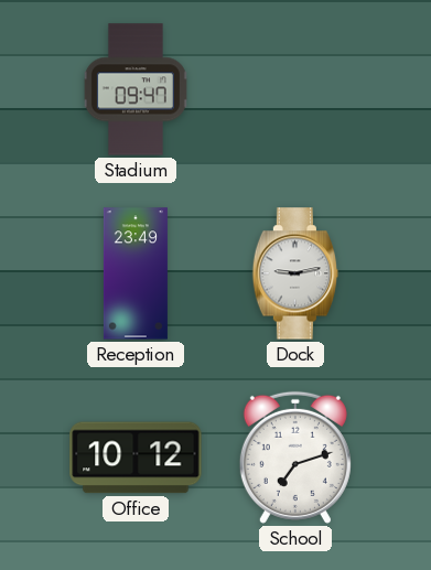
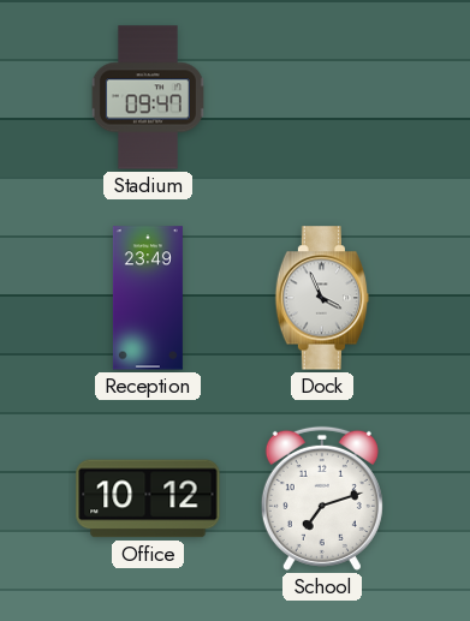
Dock: 9:13 -> 3:56 (322, 298)
